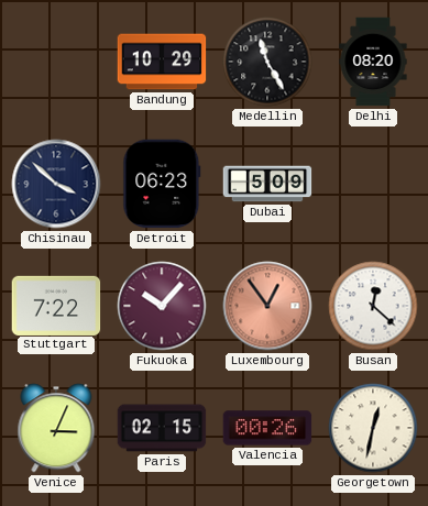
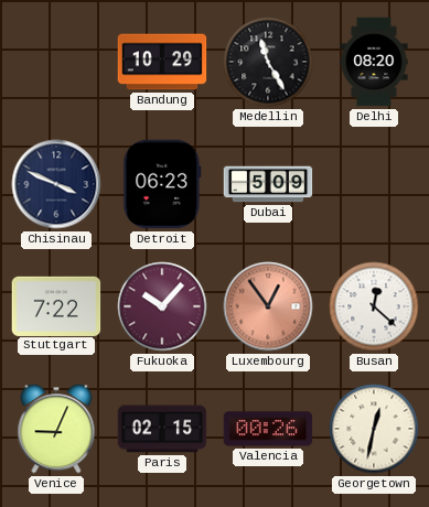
Chisinau: 3:52 -> 3:49 (56, 184)
Venice: 3:04 -> 9:04 (56, 429)
